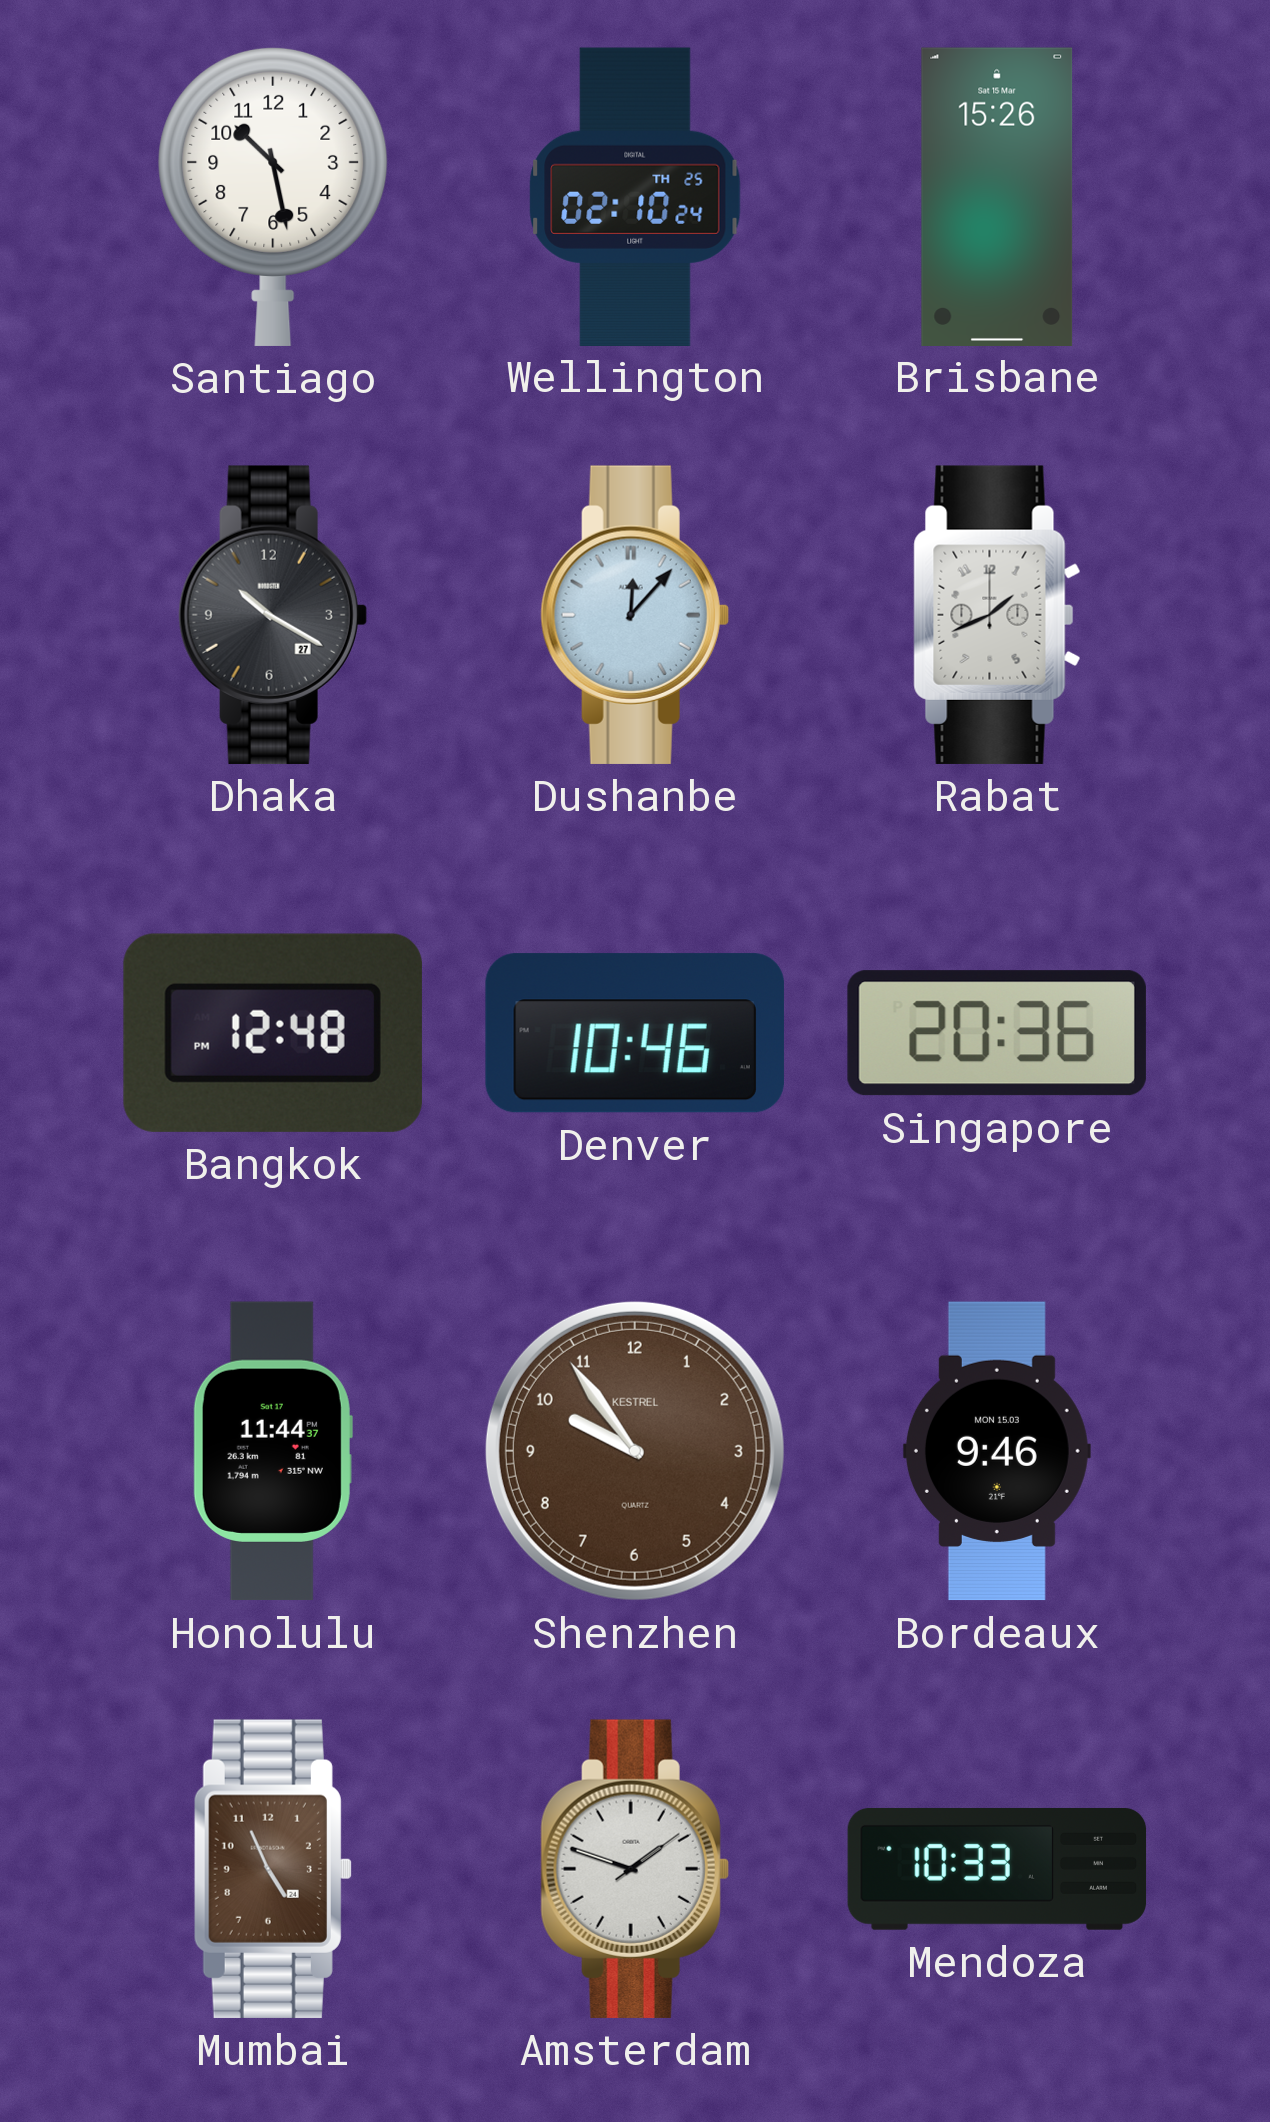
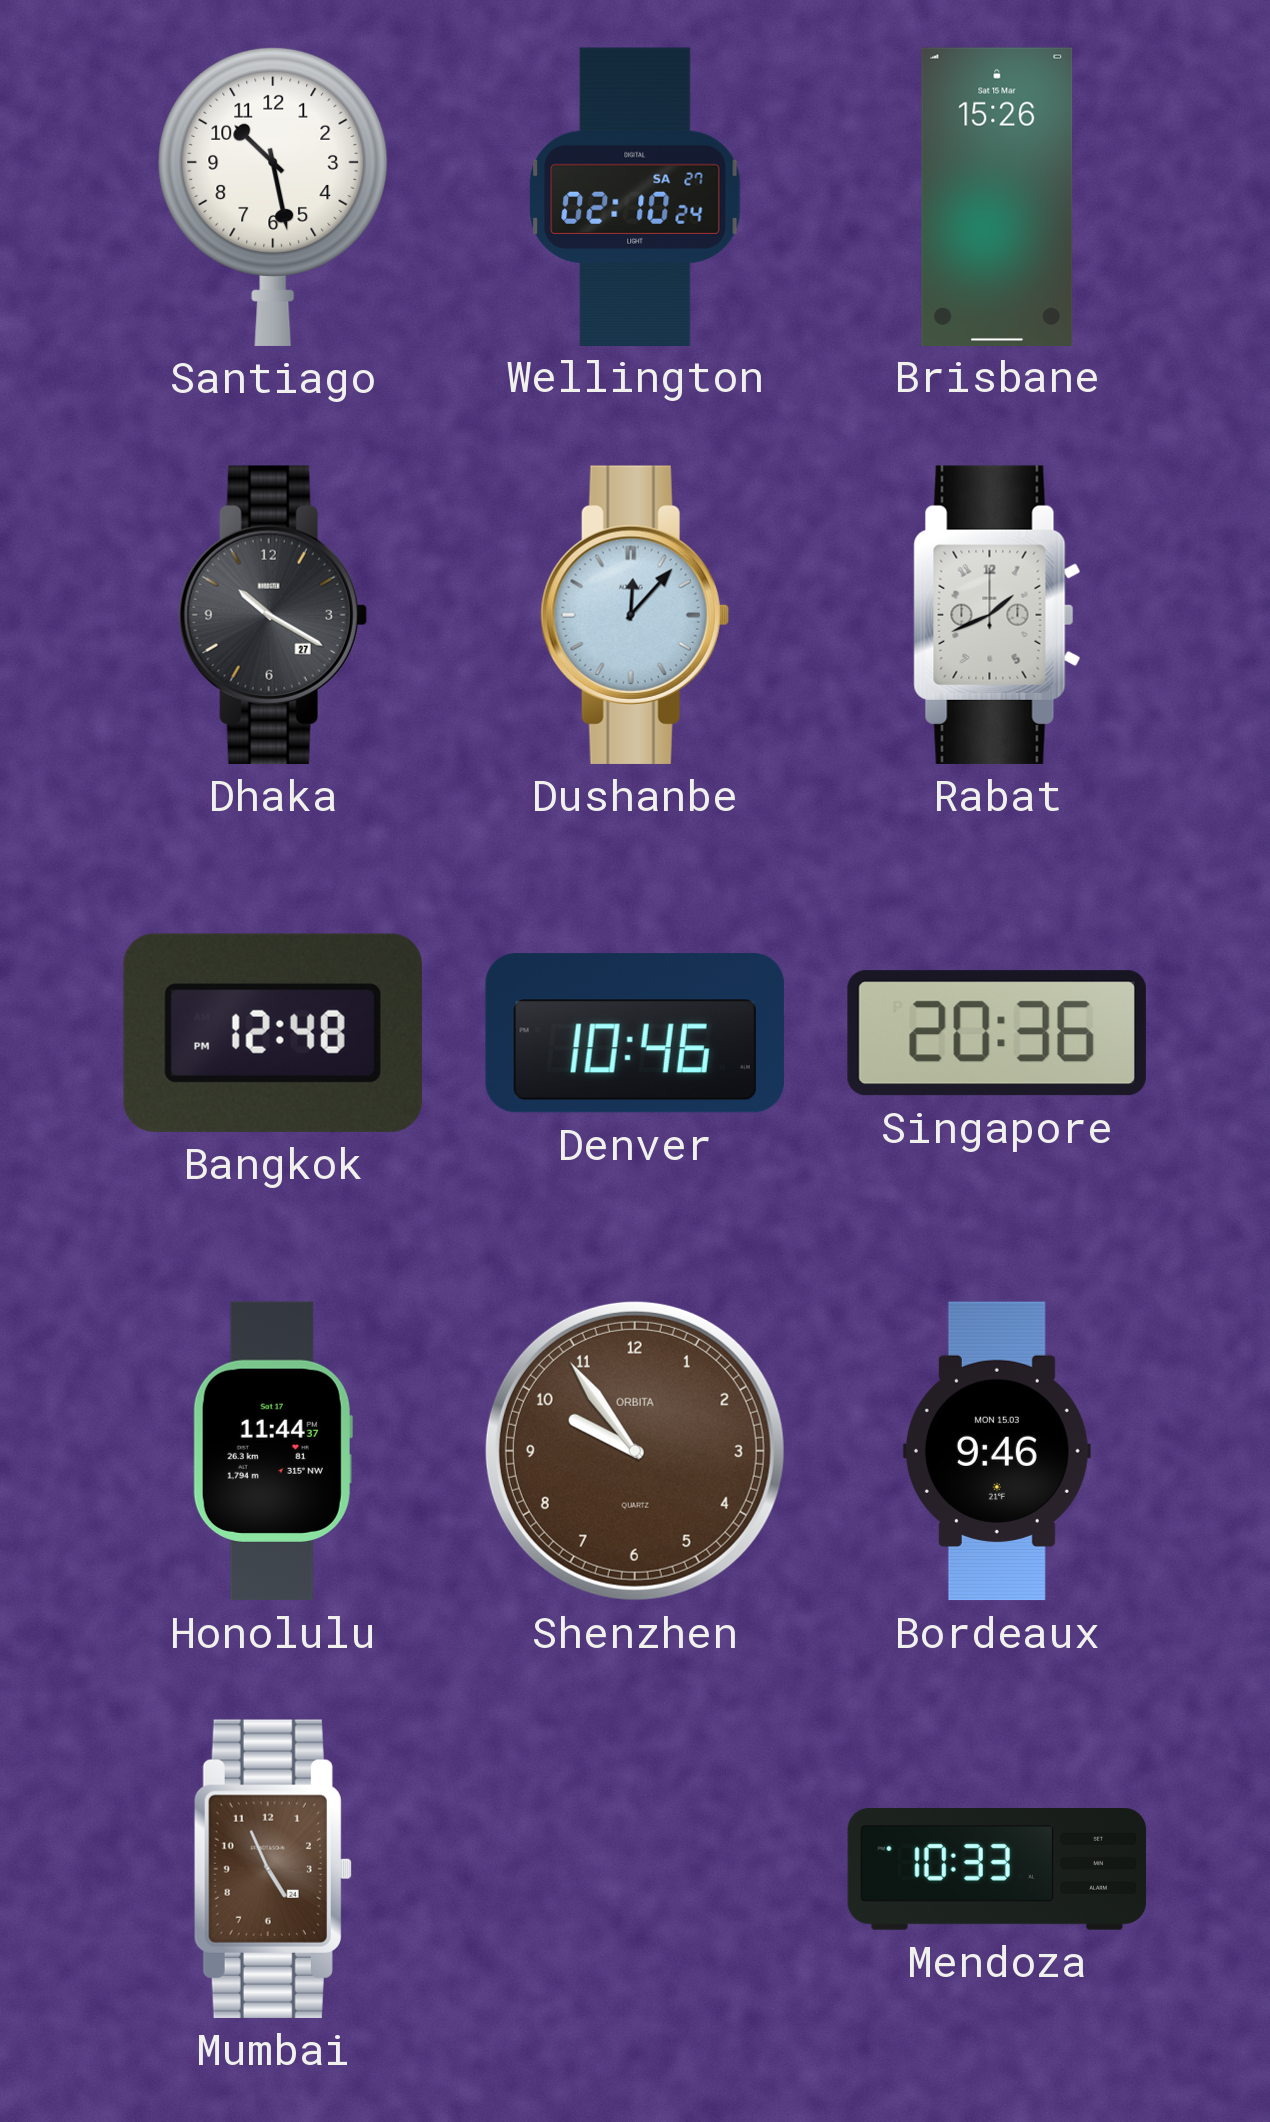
Wellington date: TH 25 -> SA 27 (635, 196)
Shenzhen brand: KESTREL -> ORBITA (635, 1451)
Amsterdam: 1:48 -> none (635, 1869)
